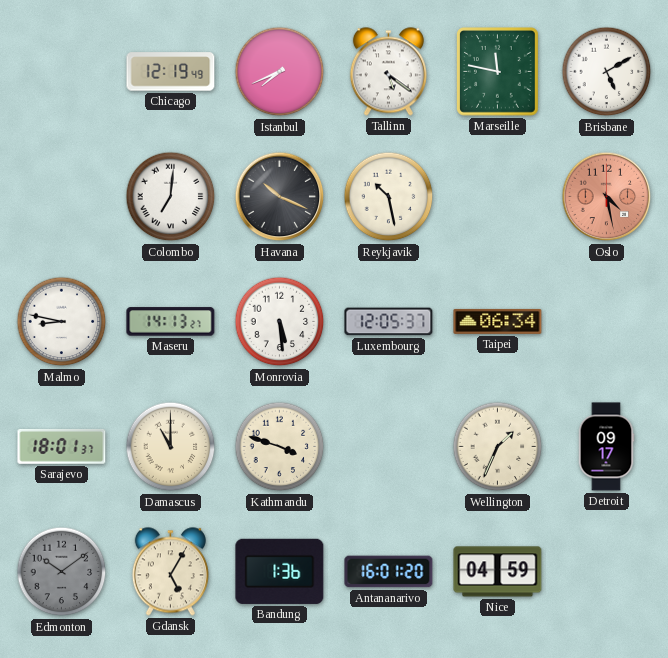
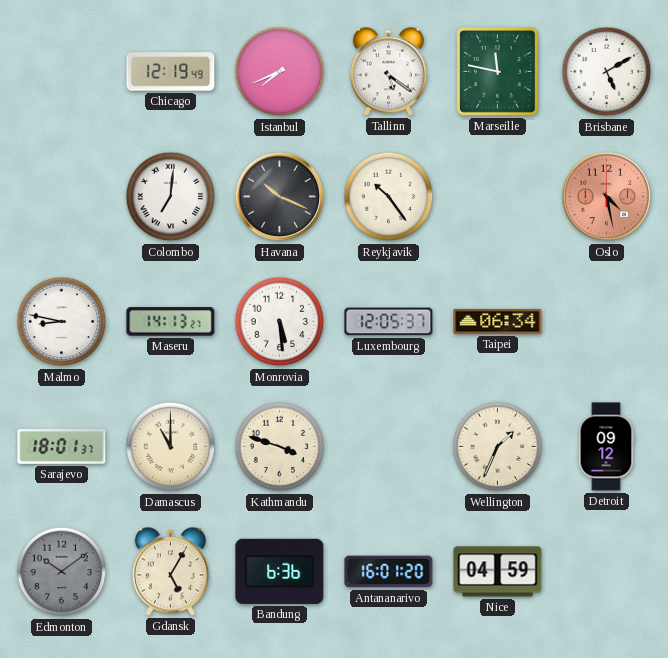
Reykjavik: 10:28 -> 10:24 (389, 197)
Detroit: 09:17 -> 09:12 (606, 447)
Bandung: 1:36 -> 6:36 (280, 571)
